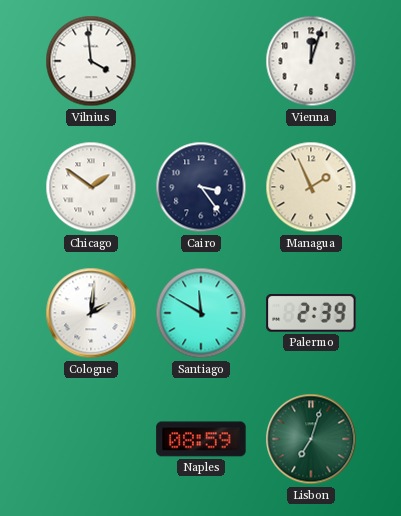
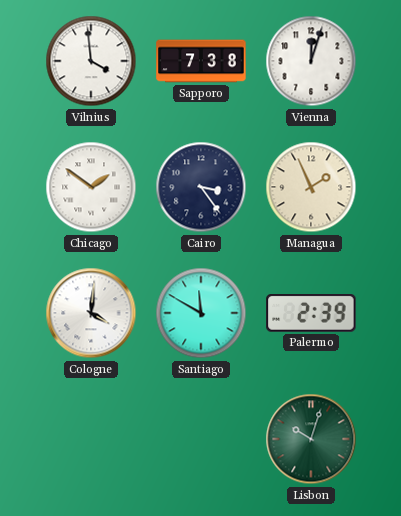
Sapporo: none -> 7:38 (201, 61)
Cologne: 2:01 -> 4:01 (91, 313)
Naples: 08:59 -> none (201, 439)
Lisbon: 7:03 -> 10:03 (311, 439)
